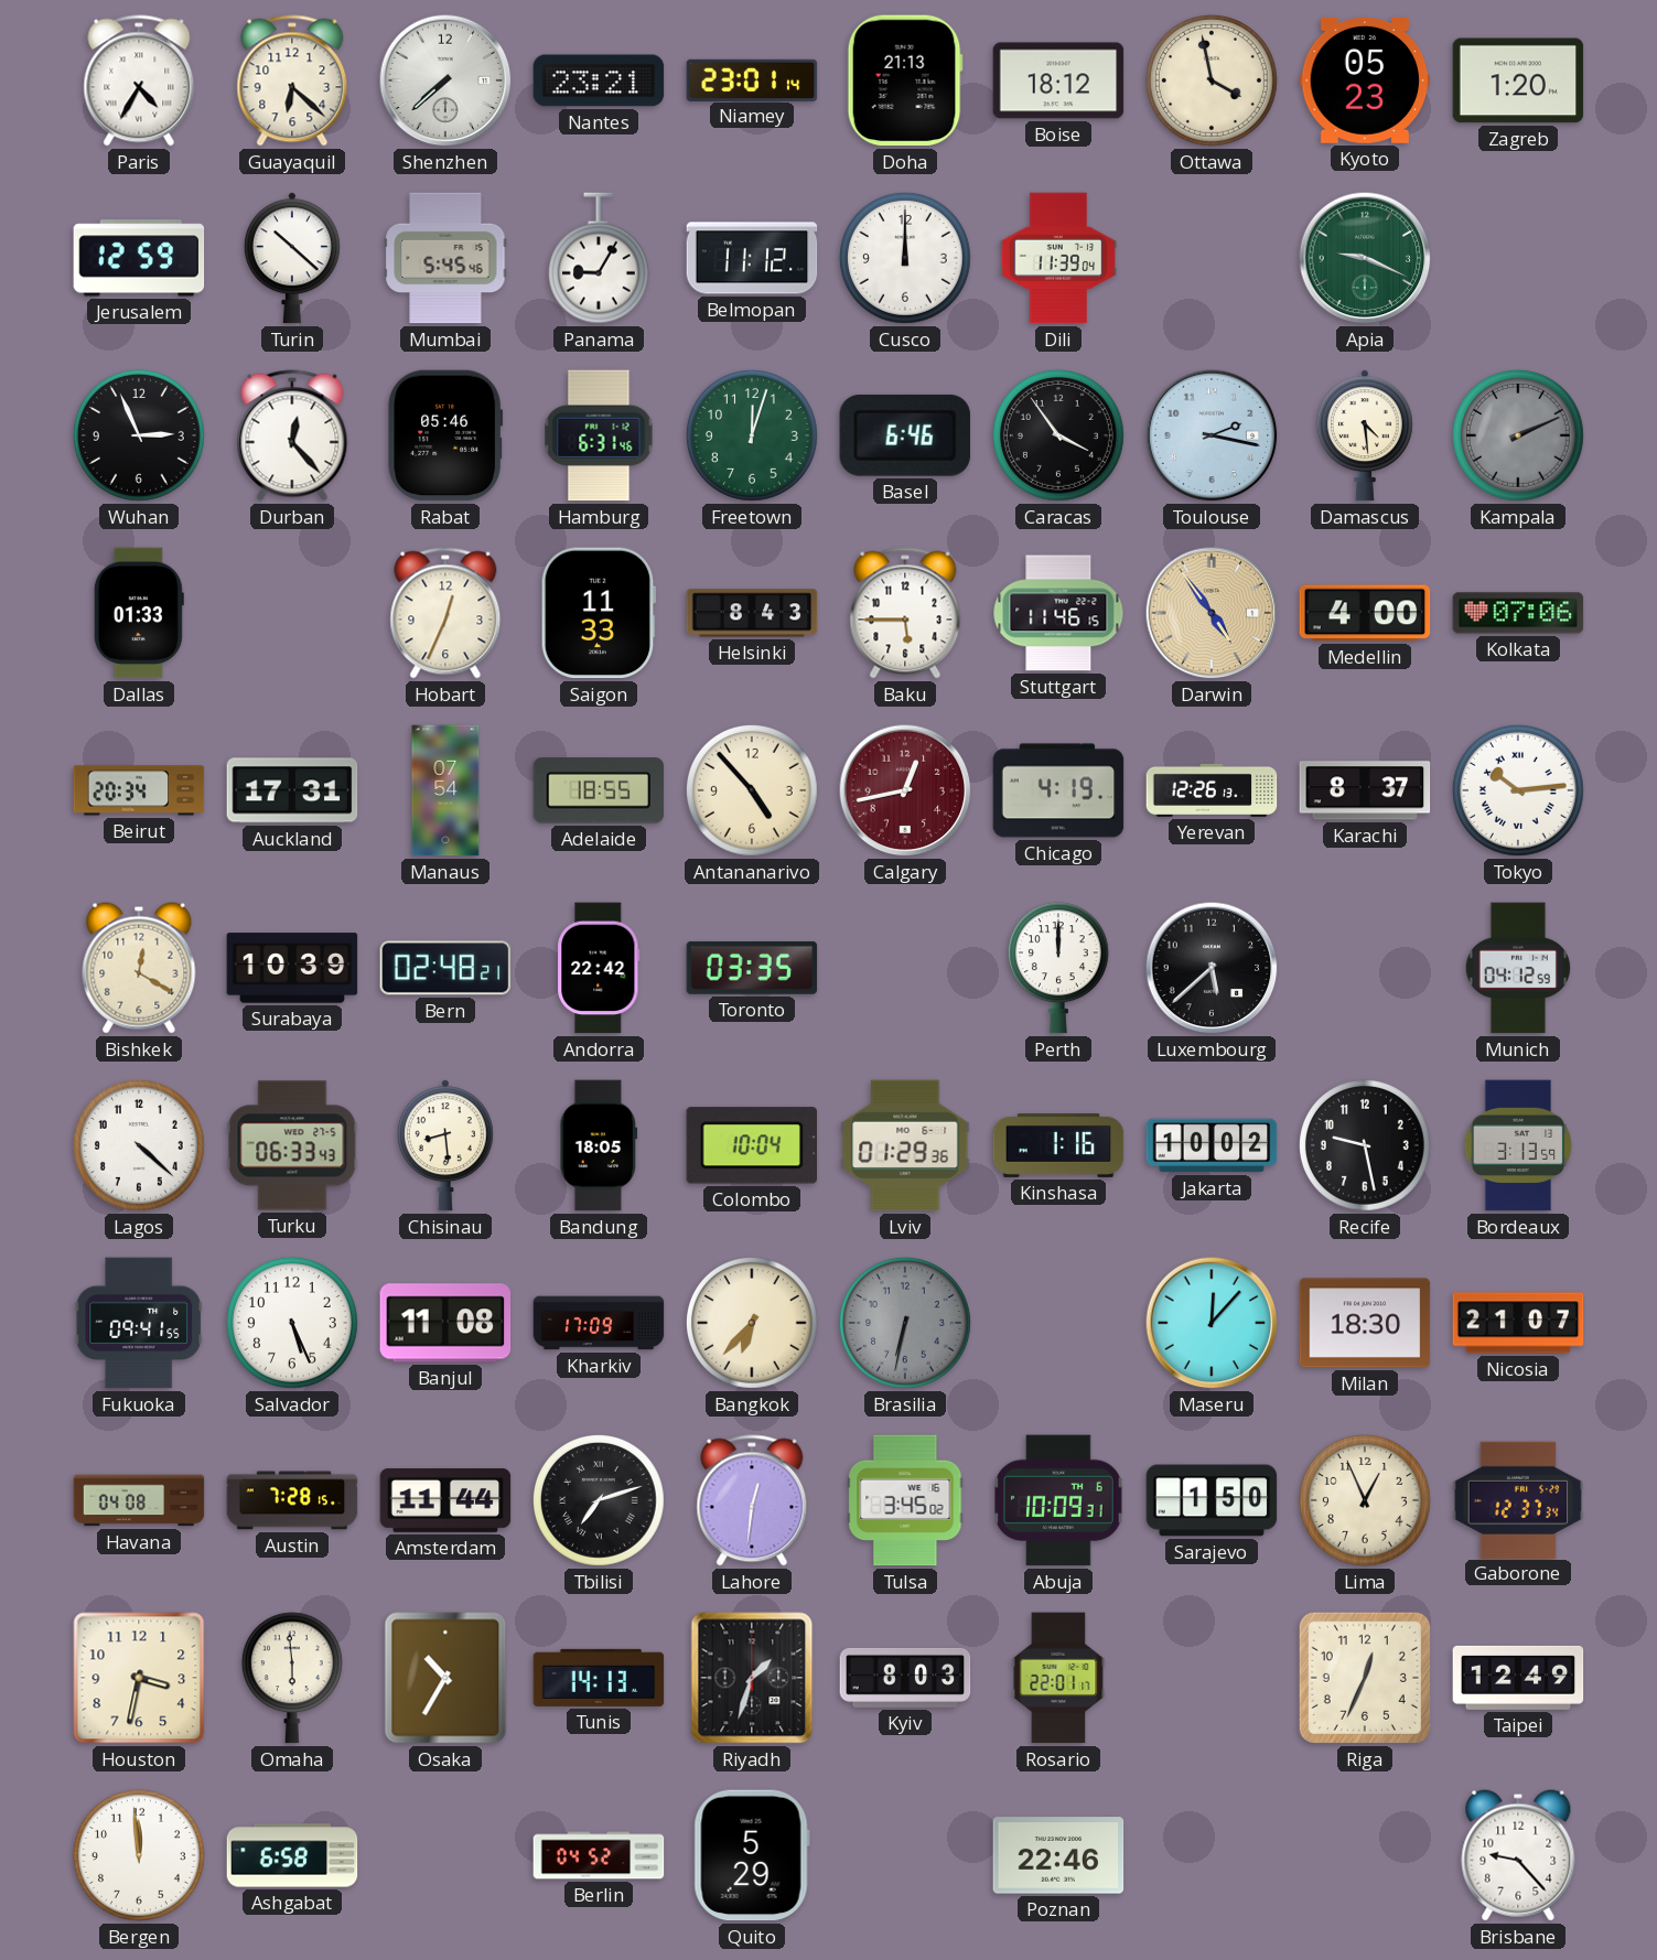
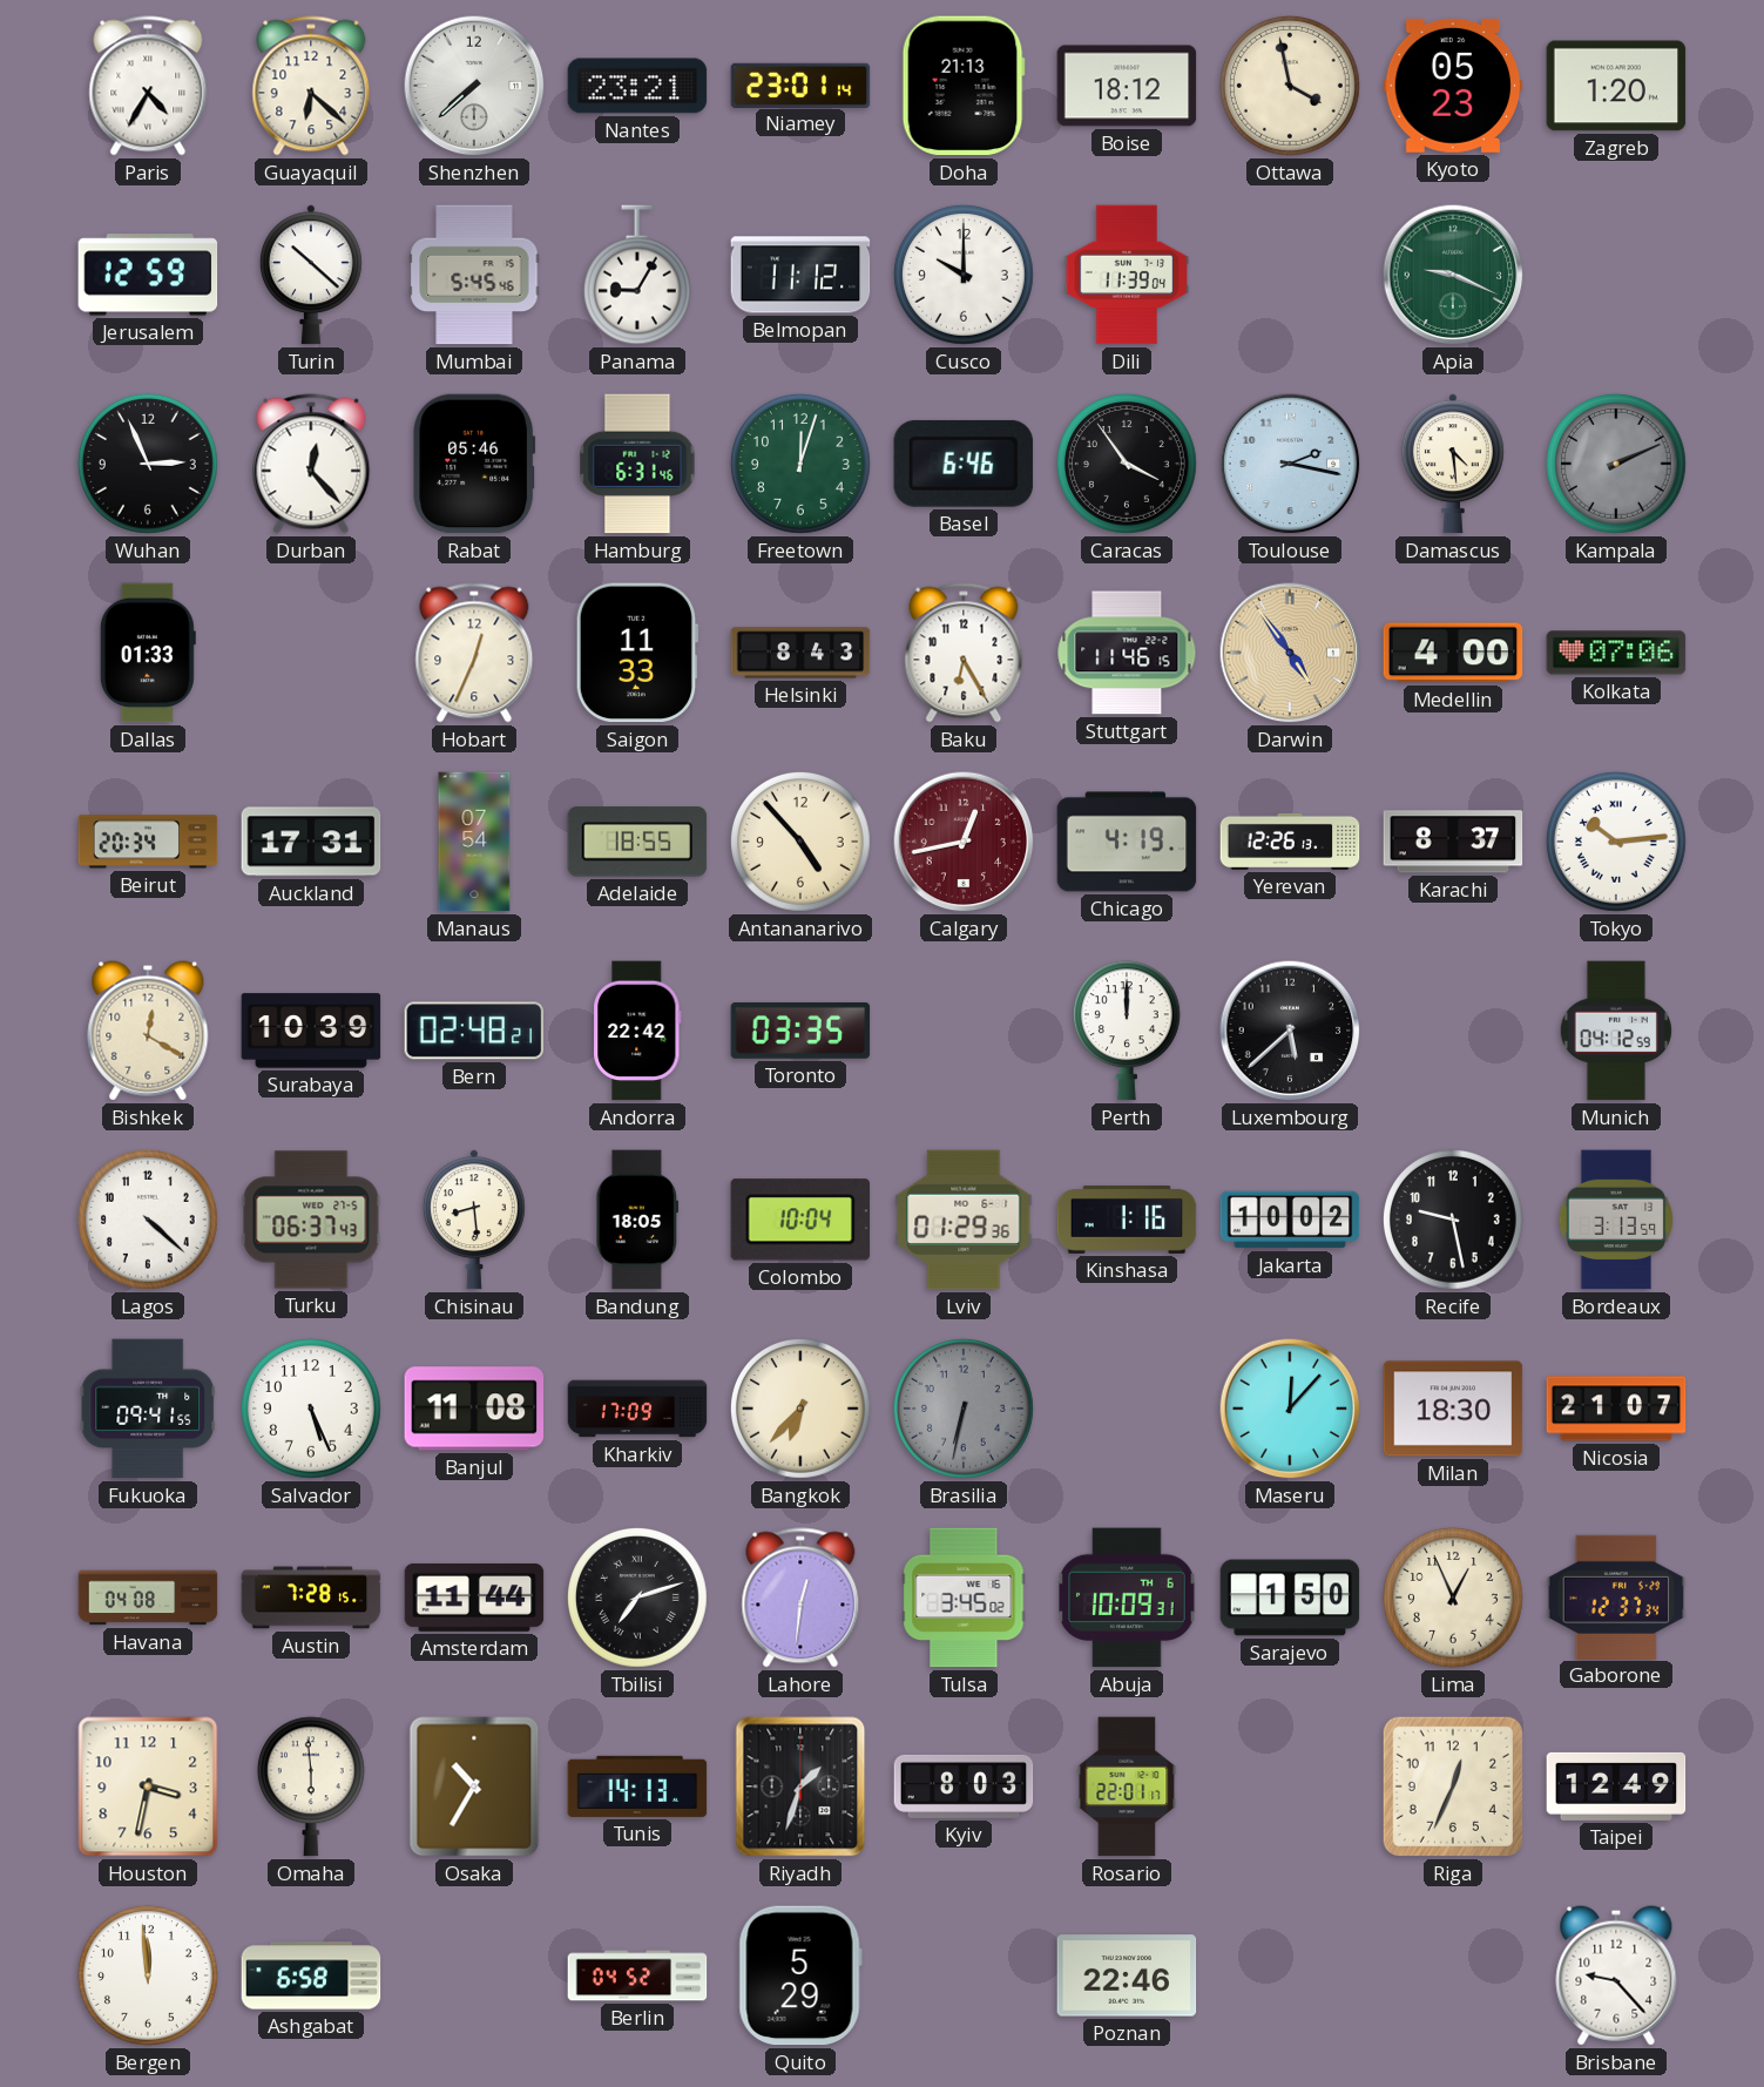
Cusco: 12:00 -> 10:00 (964, 275)
Baku: 5:45 -> 6:25 (964, 653)
Turku: 06:33 -> 06:37 (311, 1220)
